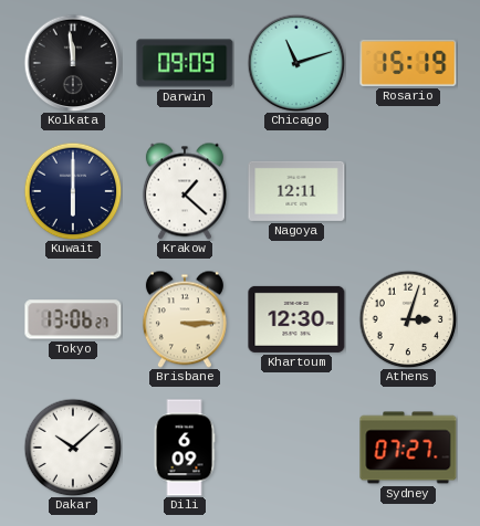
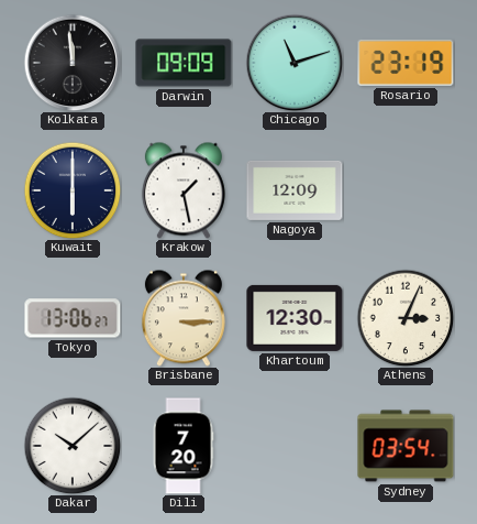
Rosario: 15:19 -> 23:19 (406, 63)
Krakow: 1:22 -> 1:28 (184, 190)
Nagoya: 12:11 -> 12:09 (295, 190)
Athens: 3:03 -> 3:04 (406, 318)
Dili: 6:09 -> 7:20 (184, 446)
Sydney: 07:27 -> 03:54 (406, 446)
